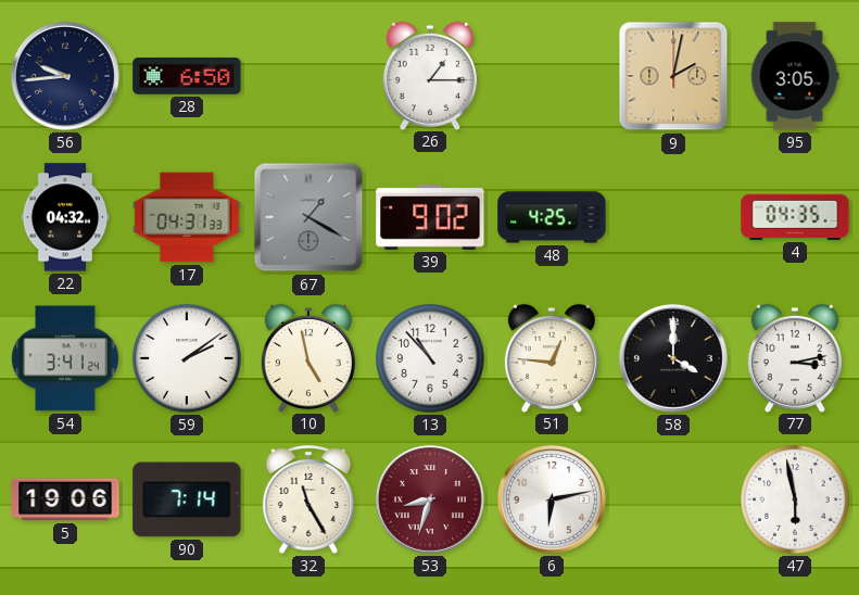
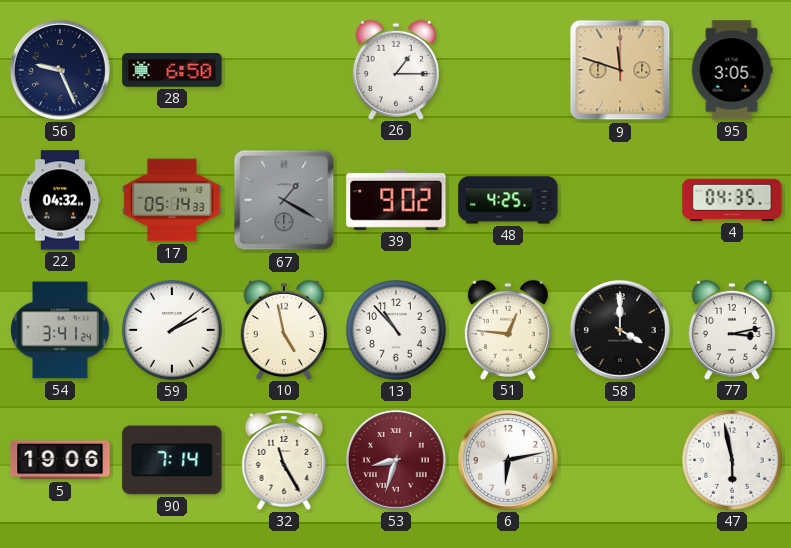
56: 9:44 -> 9:26 (60, 70)
9: 2:02 -> 11:48 (620, 70)
17: 04:31 -> 05:14 (172, 200)
